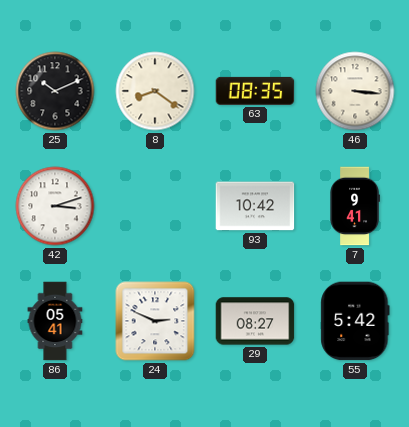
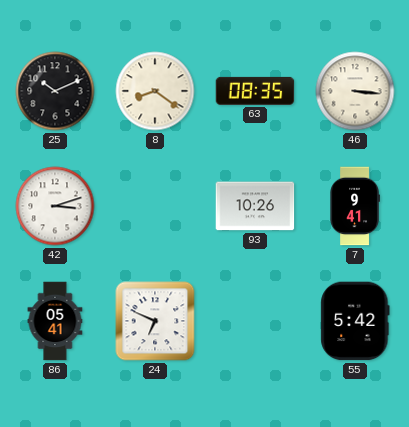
93: 10:42 -> 10:26 (255, 206)
24: 2:49 -> 6:49 (155, 321)
29: 08:27 -> none (255, 321)
